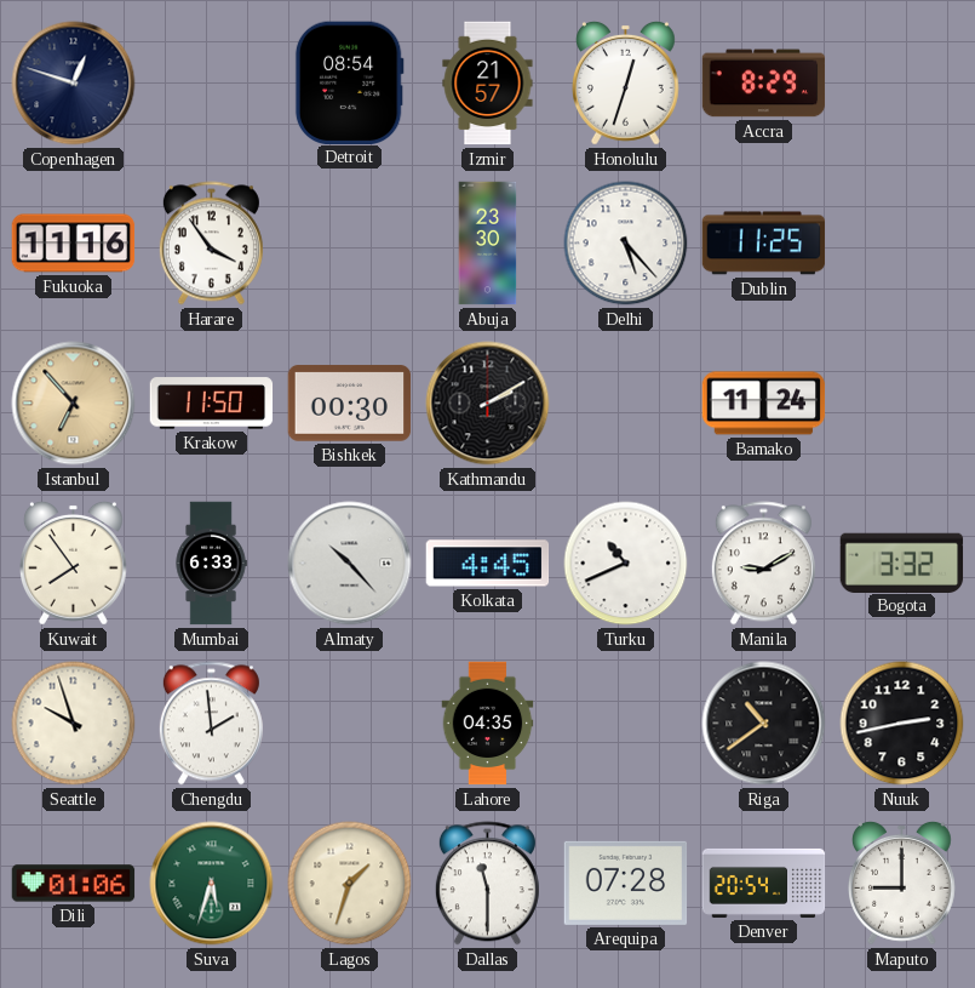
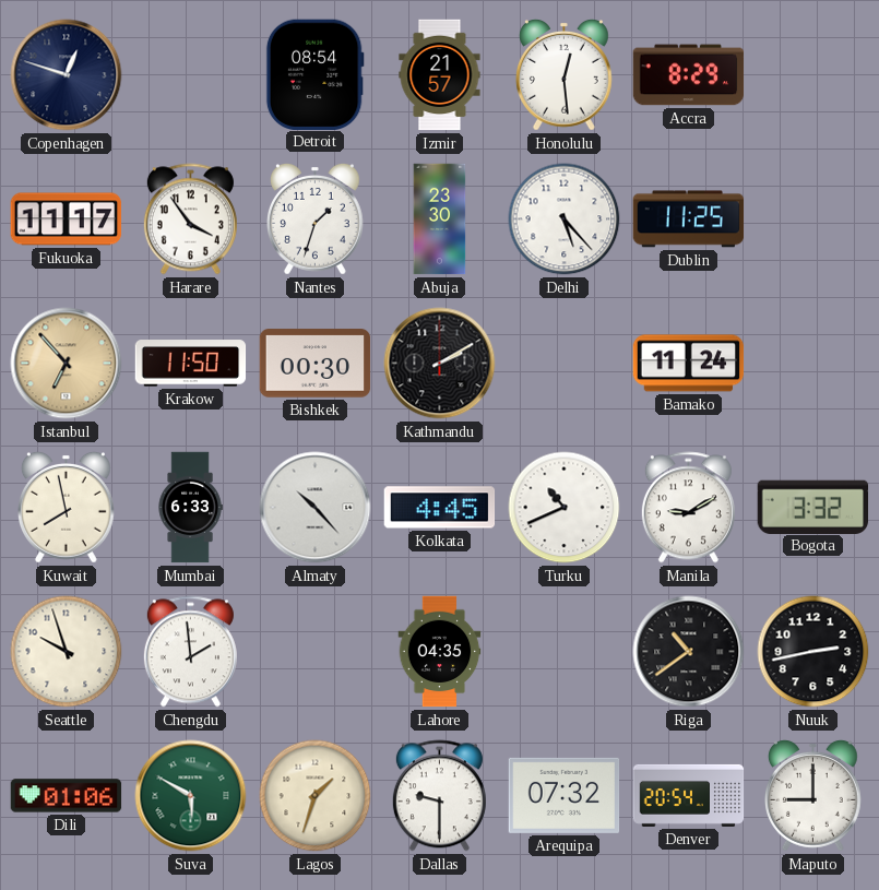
Honolulu: 12:33 -> 12:29 (565, 74)
Fukuoka: 11:16 -> 11:17 (67, 219)
Nantes: none -> 1:33 (316, 218)
Kuwait: 7:54 -> 7:58 (67, 507)
Suva: 5:33 -> 5:50 (191, 796)
Dallas: 11:30 -> 9:30 (439, 796)
Arequipa: 07:28 -> 07:32 (565, 795)
